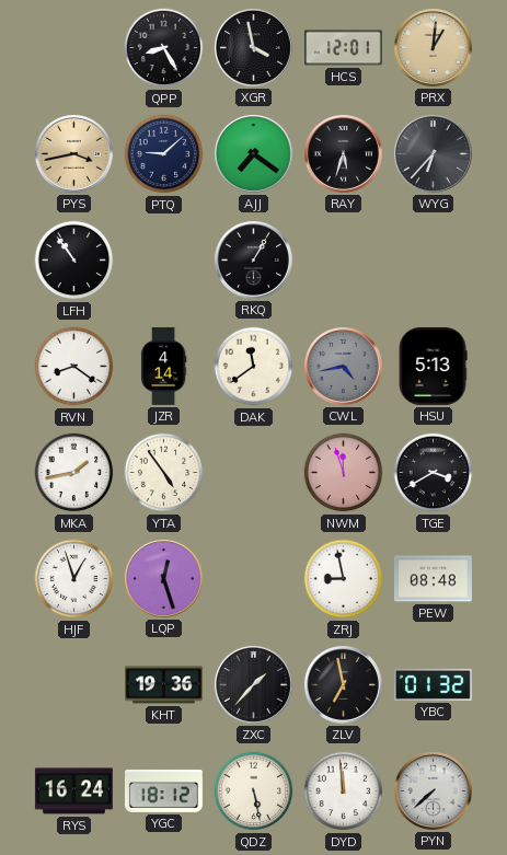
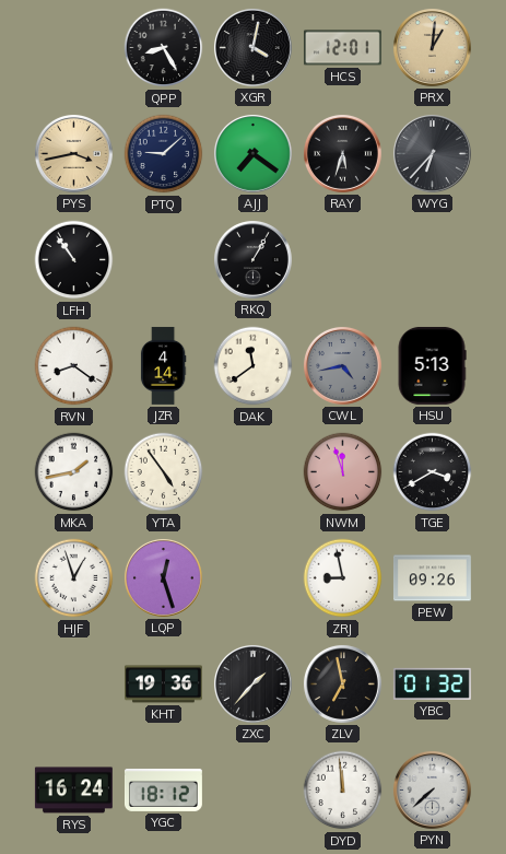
XGR: 3:58 -> 4:02 (252, 47)
PEW: 08:48 -> 09:26 (432, 578)
QDZ: 5:28 -> none (254, 792)
